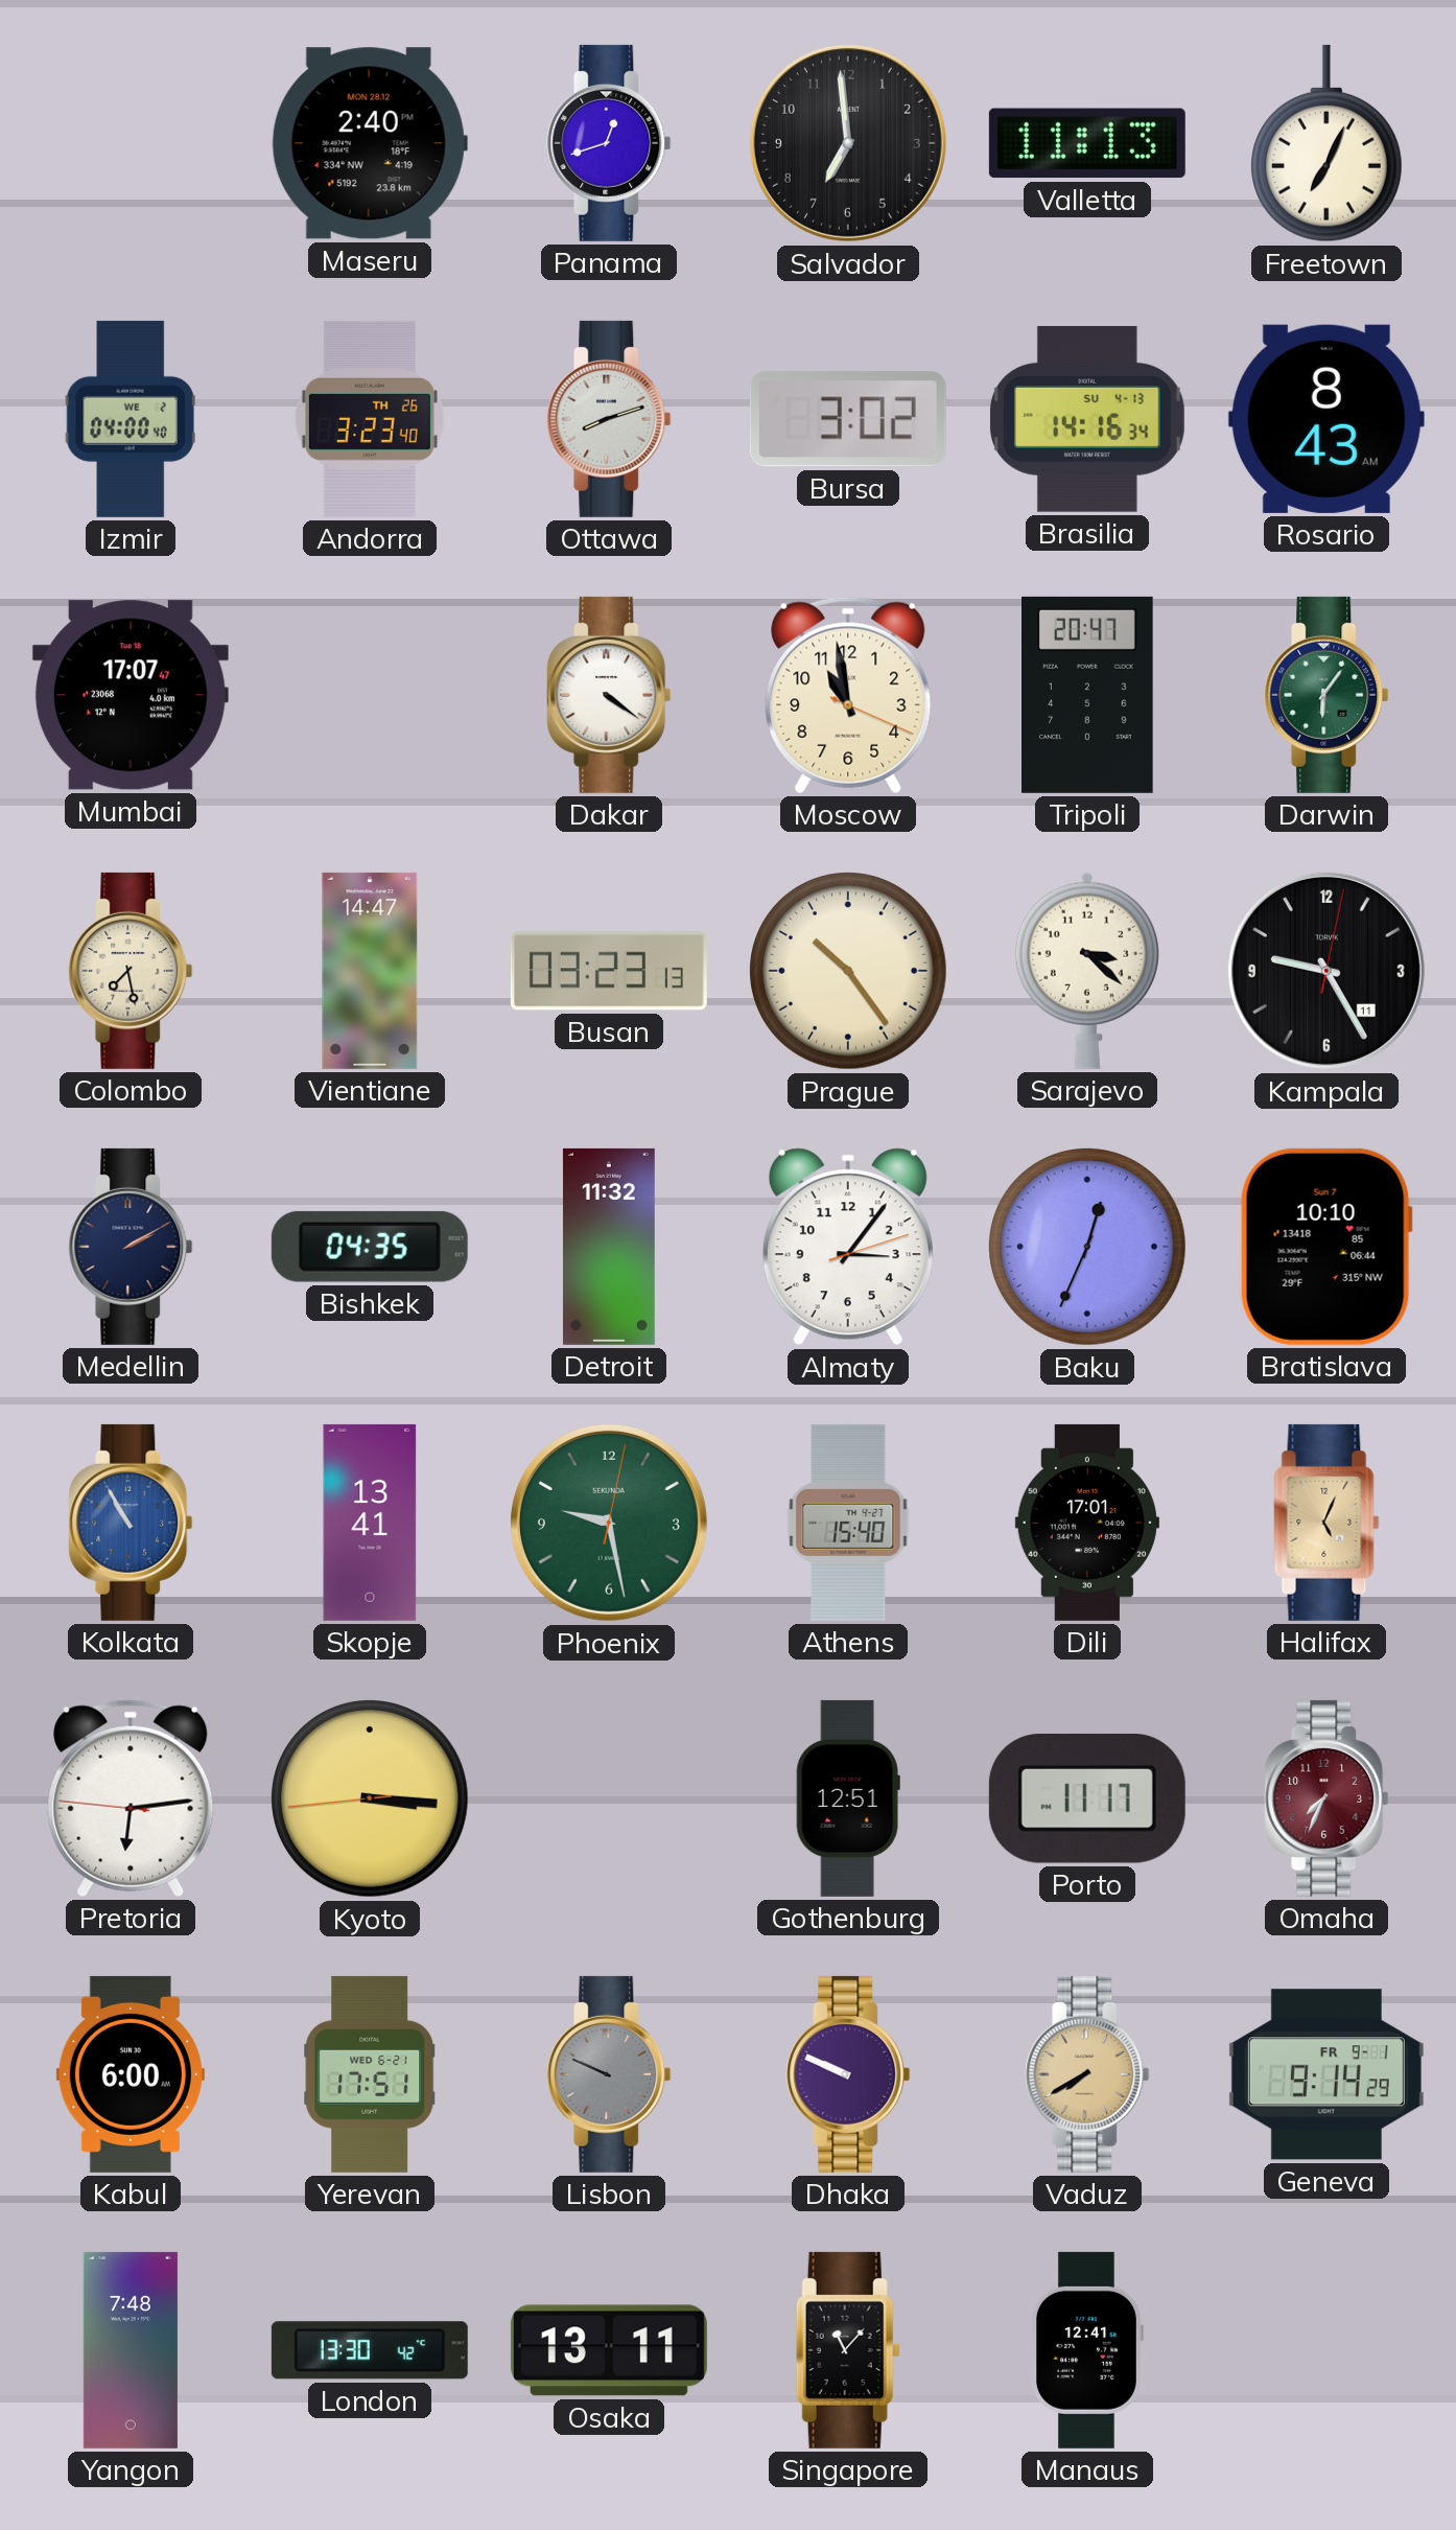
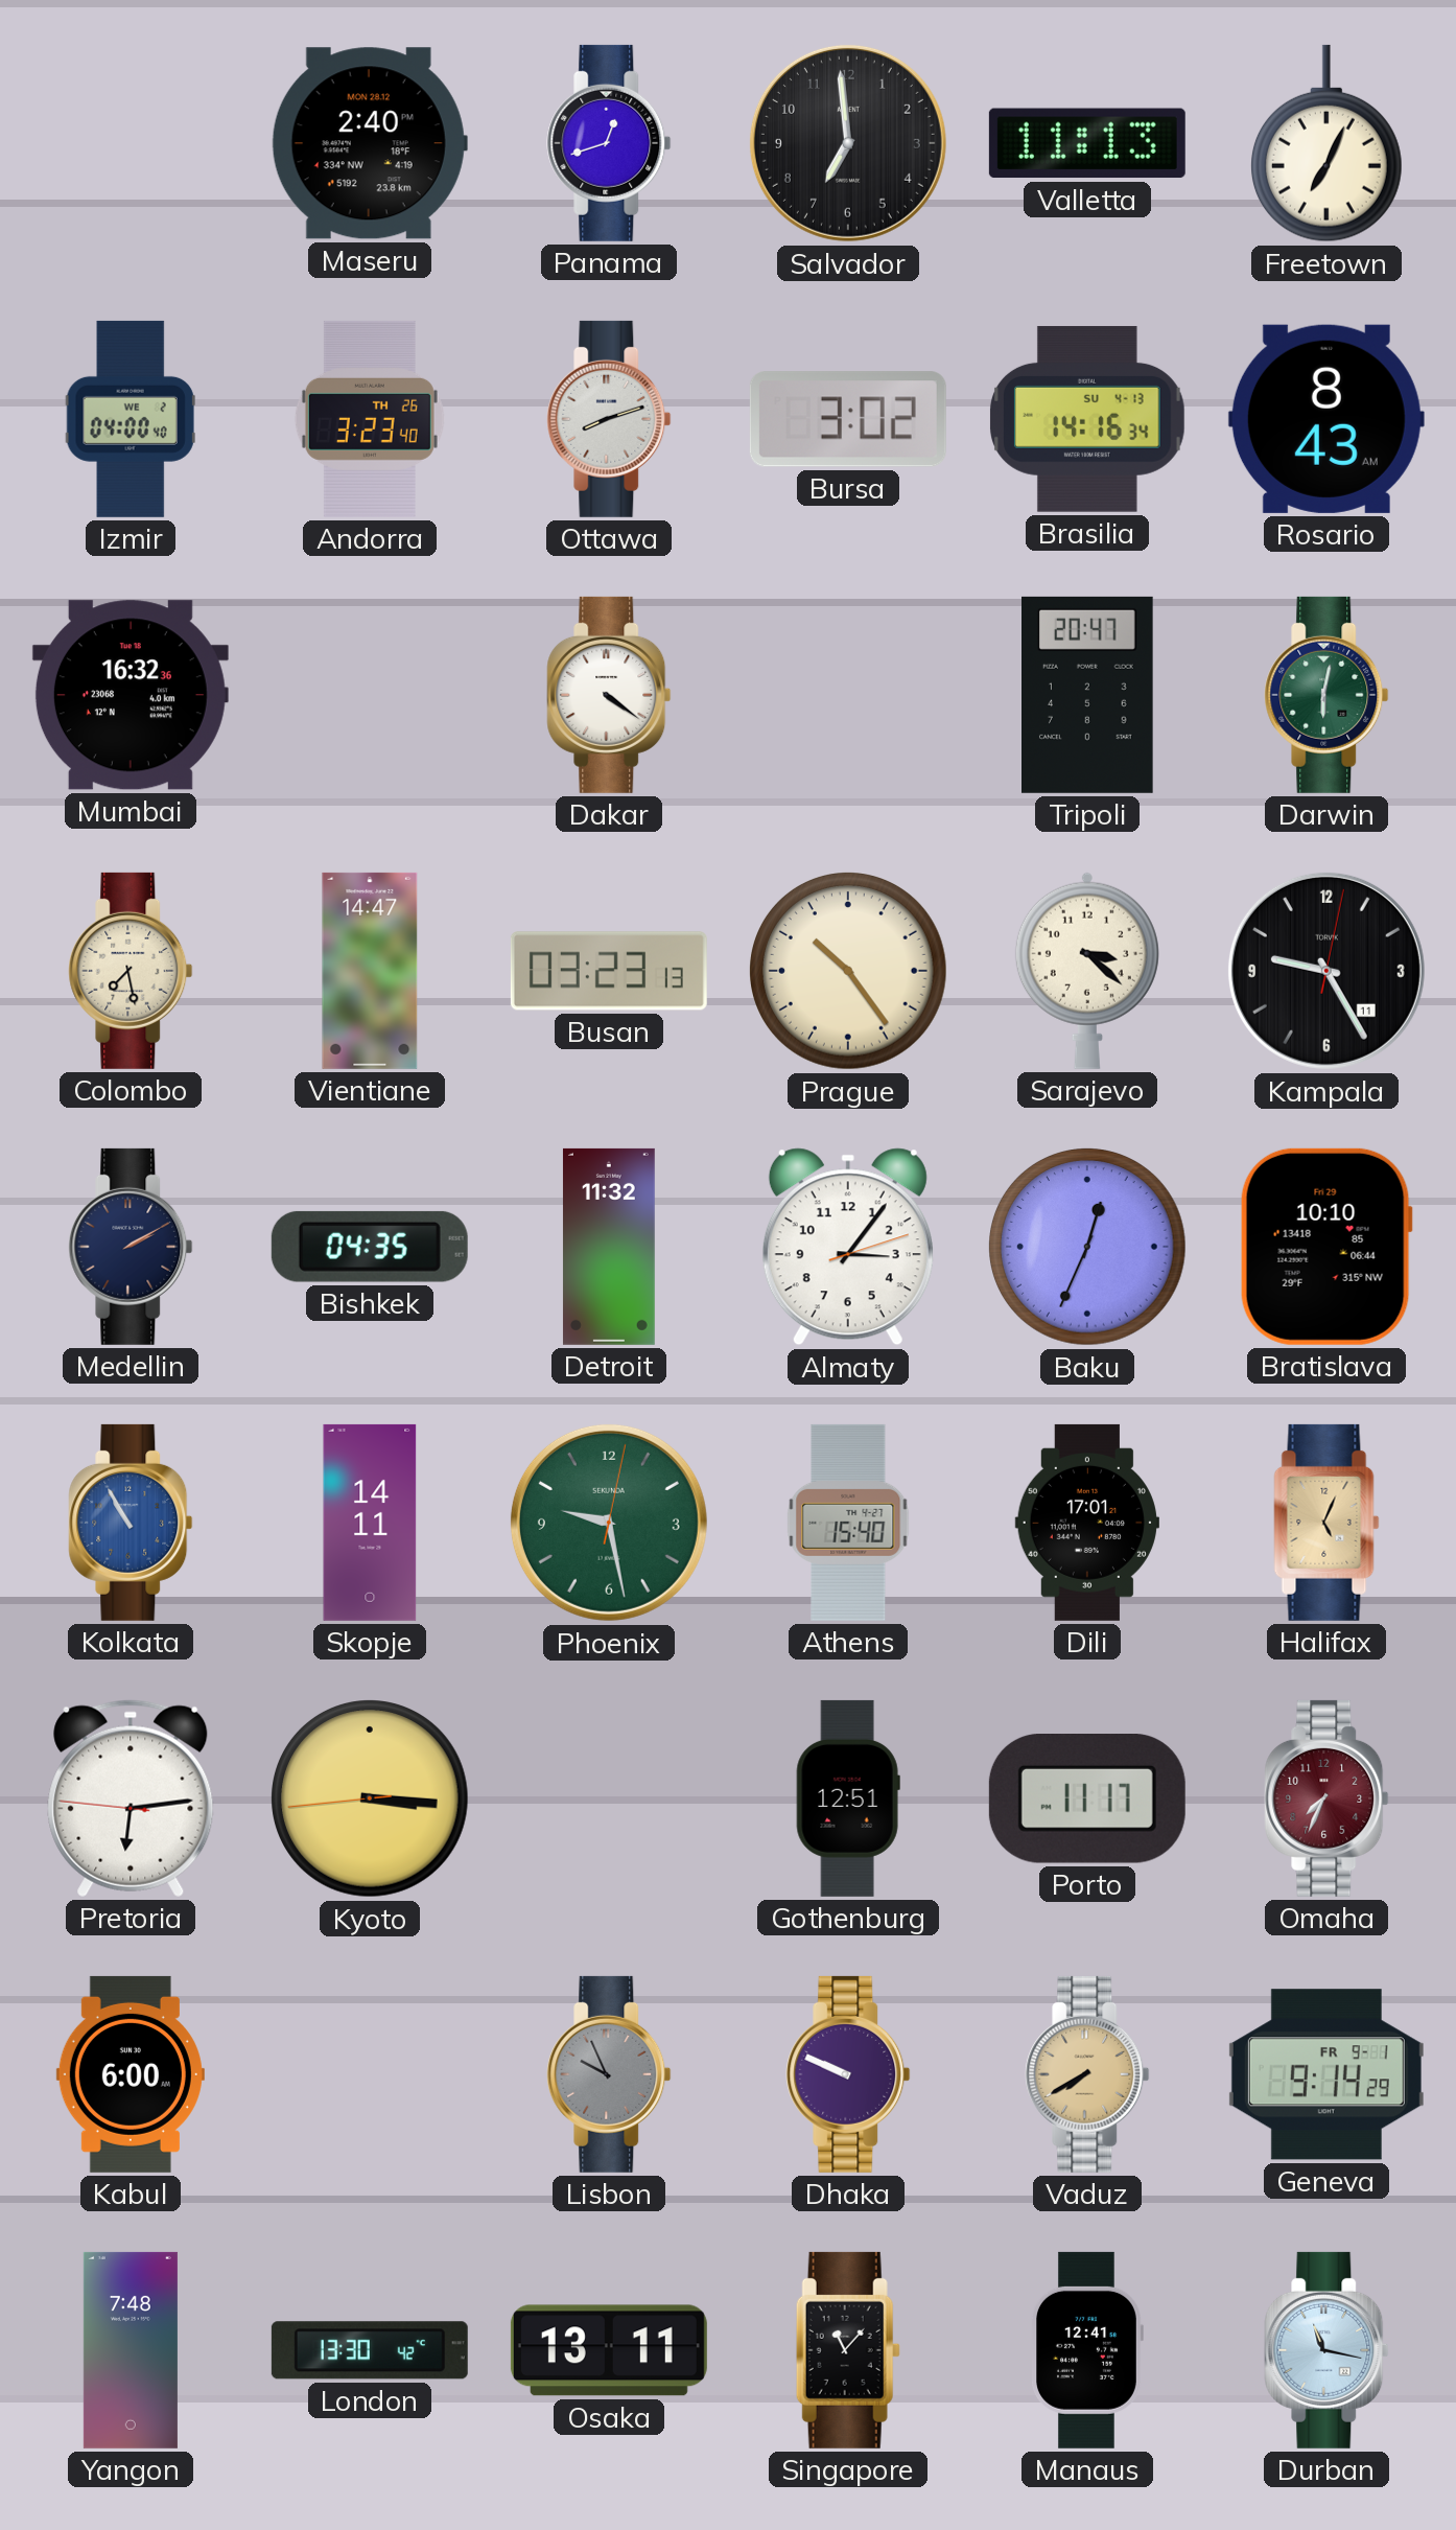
Mumbai: 17:07 -> 16:32 (131, 695)
Moscow: 10:58 -> none (848, 695)
Darwin: 6:06 -> 6:02 (1326, 695)
Bratislava date: Sun 7 -> Fri 29 (1326, 1247)
Skopje: 13:41 -> 14:11 (370, 1523)
Yerevan: 17:51 -> none (370, 2074)
Lisbon: 9:49 -> 9:56 (609, 2074)
Durban: none -> 11:17 (1326, 2350)
